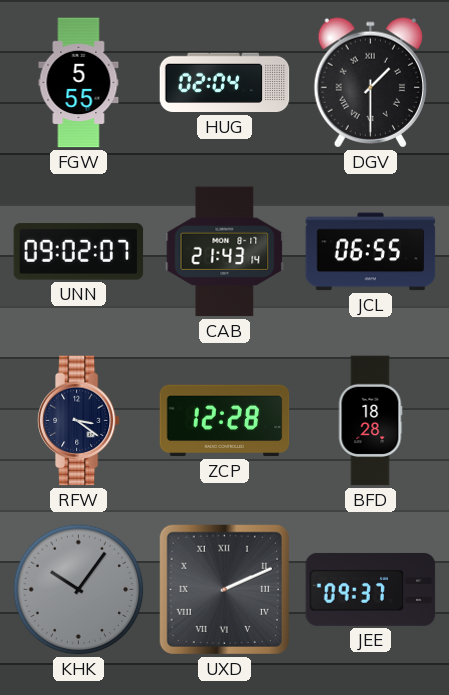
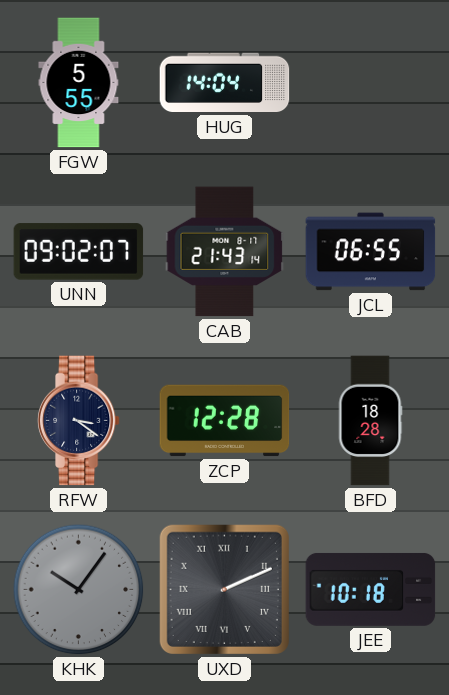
HUG: 02:04 -> 14:04 (225, 83)
DGV: 1:30 -> none (370, 83)
JEE: 09:37 -> 10:18 (371, 589)
